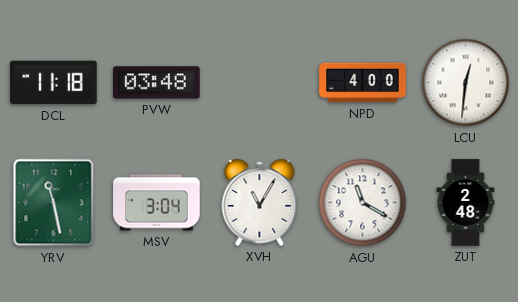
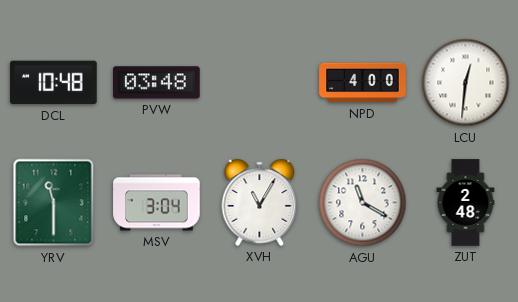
DCL: 11:18 -> 10:48 (54, 83)
YRV: 11:28 -> 11:30 (54, 203)
